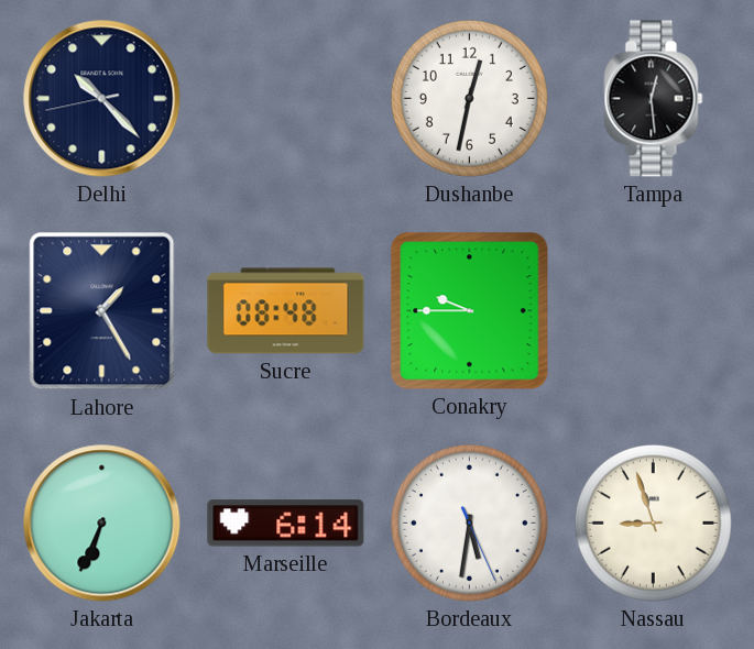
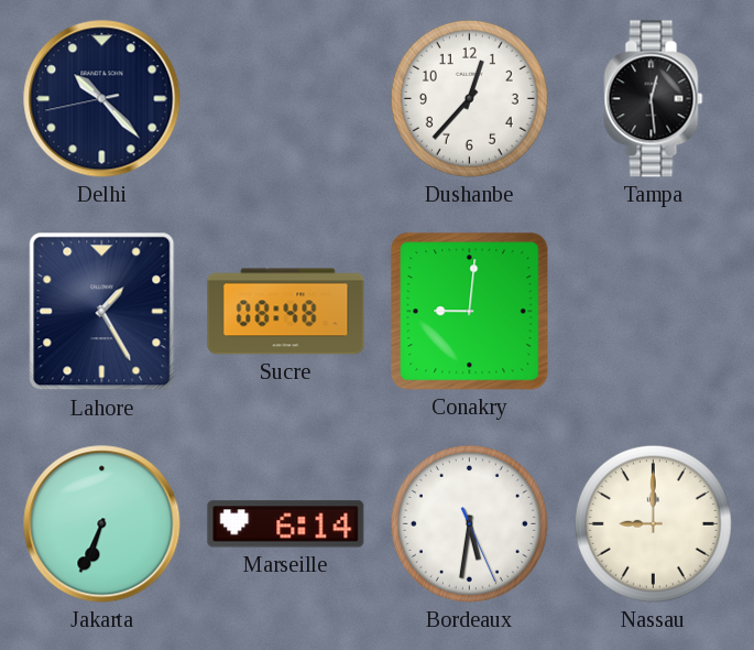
Dushanbe: 12:32 -> 12:37 (469, 98)
Conakry: 9:45 -> 9:01 (470, 312)
Nassau: 8:57 -> 9:00 (653, 523)
